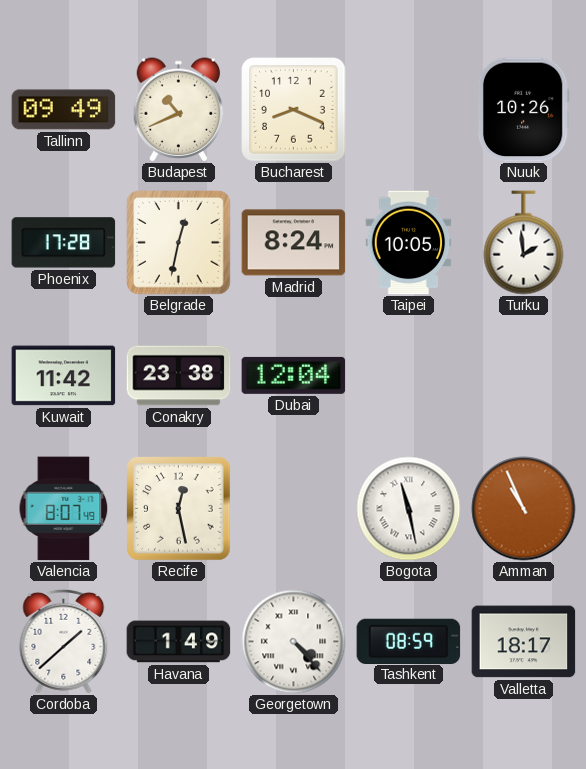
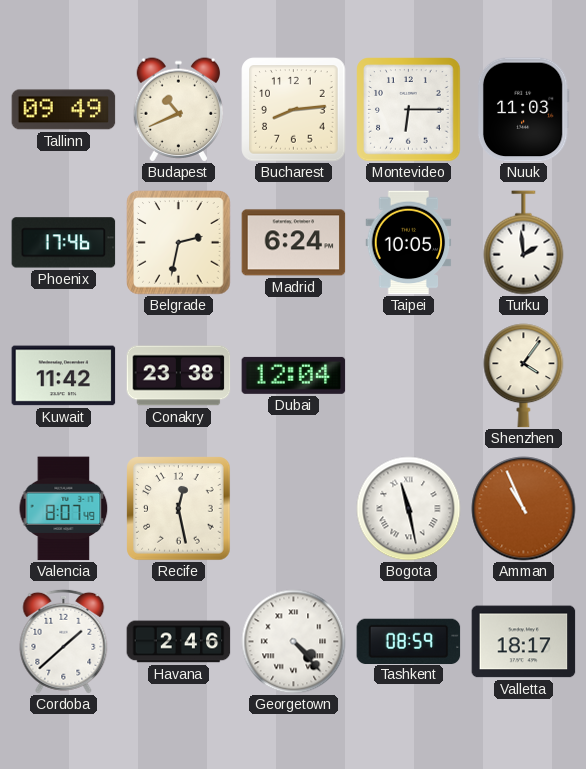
Bucharest: 8:19 -> 8:14 (294, 110)
Montevideo: none -> 6:15 (409, 110)
Nuuk: 10:26 -> 11:03 (523, 110)
Phoenix: 17:28 -> 17:46 (64, 243)
Belgrade: 12:32 -> 2:32 (179, 243)
Madrid: 8:24 -> 6:24 (294, 243)
Shenzhen: none -> 4:06 (524, 376)
Havana: 1:49 -> 2:46 (179, 642)
